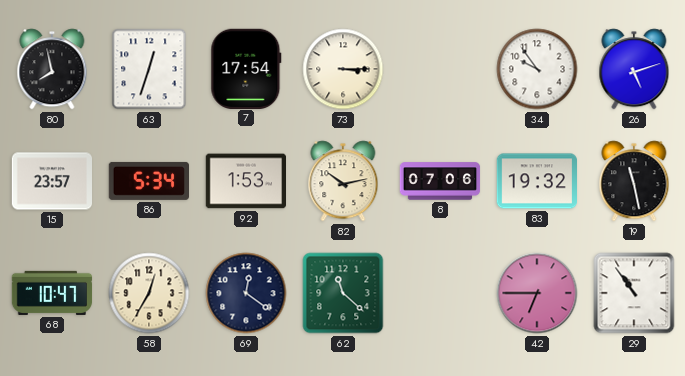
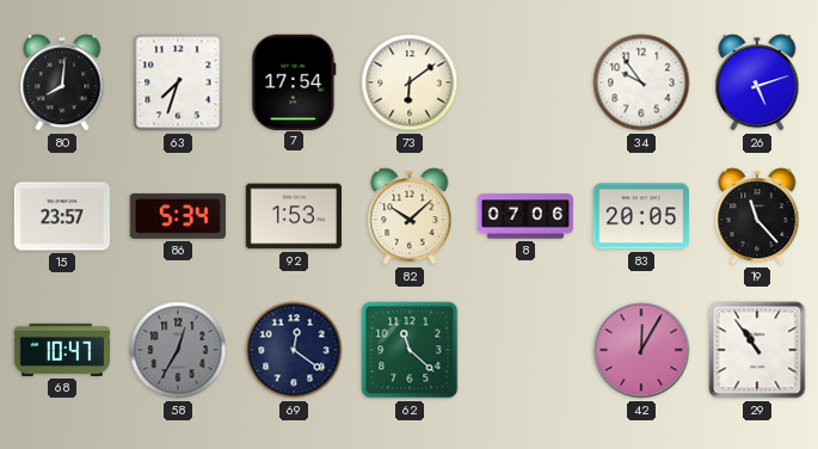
80: 7:58 -> 8:01 (62, 82)
63: 12:33 -> 7:33 (178, 82)
73: 3:15 -> 6:09 (410, 82)
82: 10:13 -> 10:08 (410, 216)
83: 19:32 -> 20:05 (640, 216)
19: 11:28 -> 11:23 (757, 216)
58 dial: cream -> grey (178, 350)
42: 6:45 -> 12:05 (641, 350)
